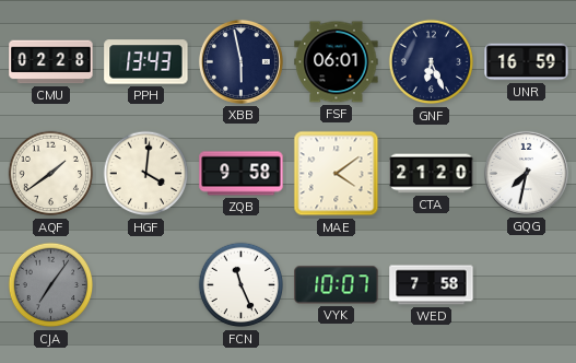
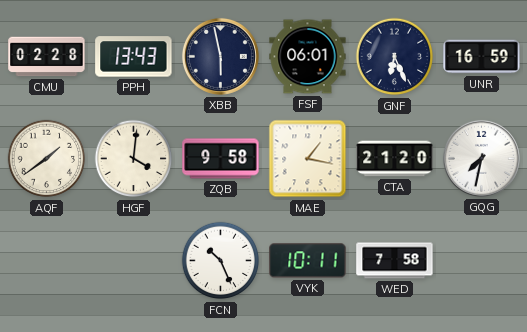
MAE: 4:09 -> 1:17 (308, 159)
CJA: 7:06 -> none (51, 285)
FCN: 11:26 -> 10:26 (221, 261)
VYK: 10:07 -> 10:11 (308, 261)
